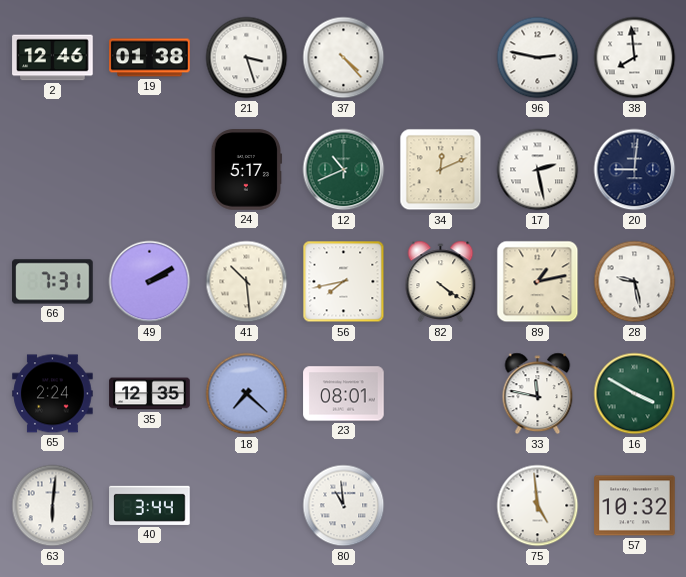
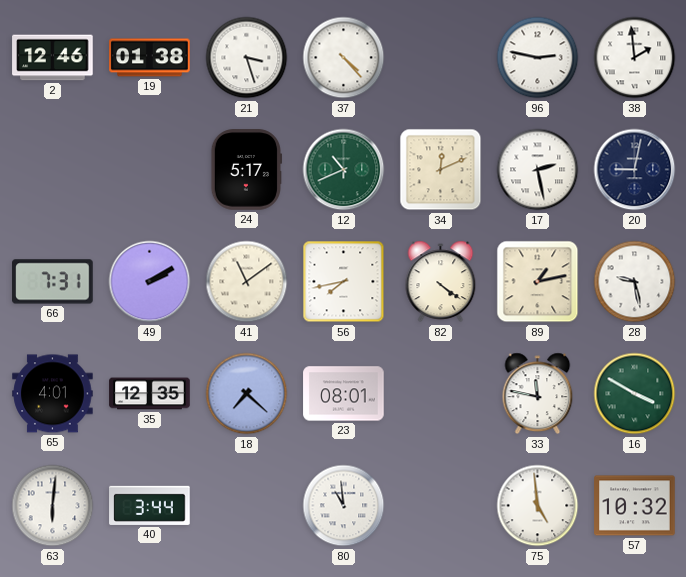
38: 7:59 -> 1:59 (635, 58)
20: 9:01 -> 9:02 (635, 170)
41: 10:29 -> 11:09 (247, 282)
65: 2:24 -> 4:01 (53, 394)
